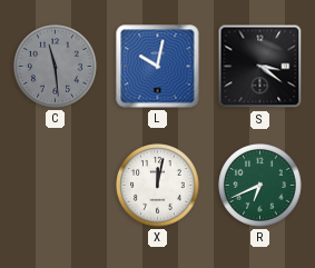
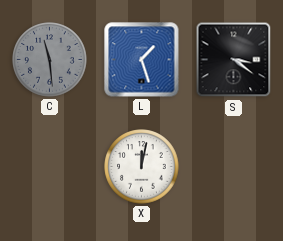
L: 10:02 -> 1:27 (142, 60)
R: 6:41 -> none (260, 186)
